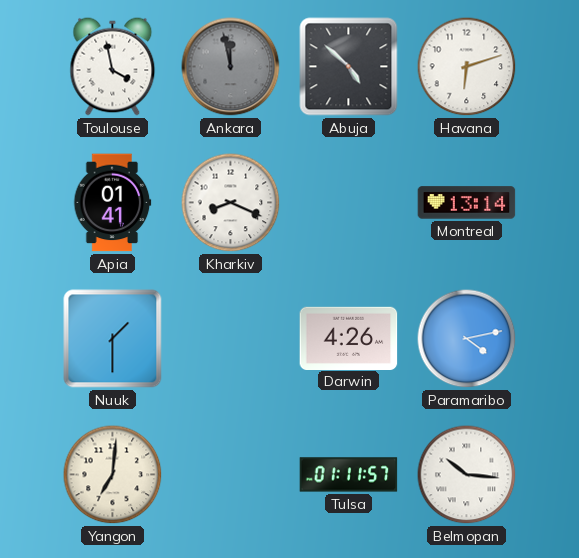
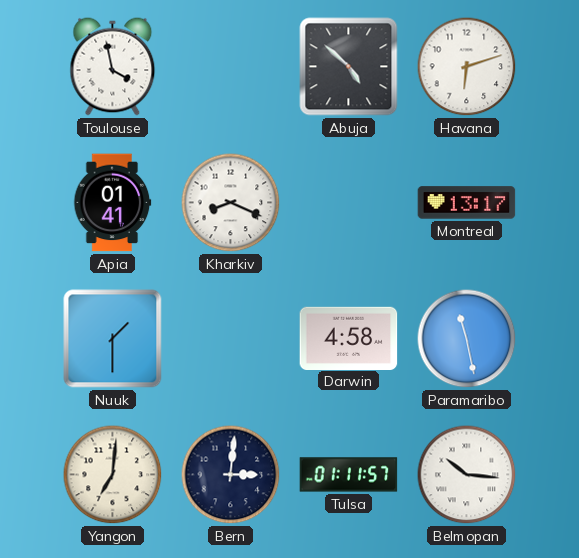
Ankara: 11:58 -> none (231, 67)
Montreal: 13:14 -> 13:17 (467, 203)
Darwin: 4:26 -> 4:58 (349, 338)
Paramaribo: 4:13 -> 11:28 (467, 339)
Bern: none -> 3:01 (231, 475)
